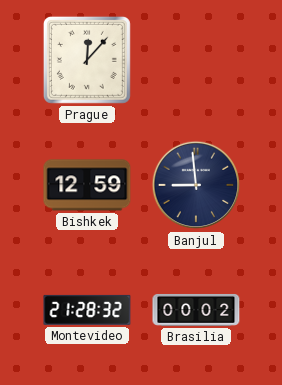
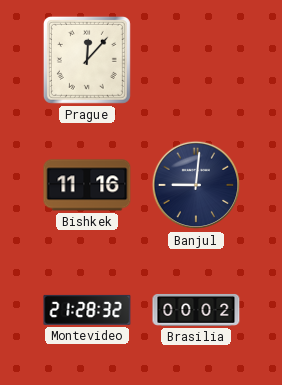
Bishkek: 12:59 -> 11:16 (87, 185)
Banjul: 8:59 -> 9:01 (196, 185)
